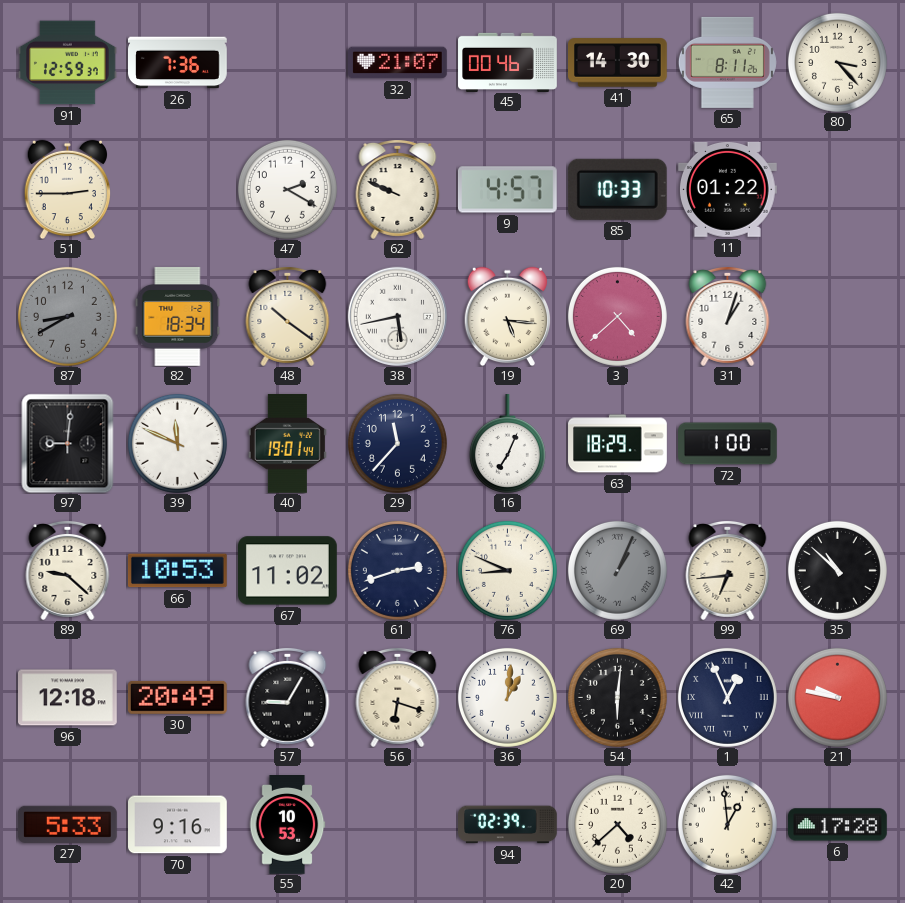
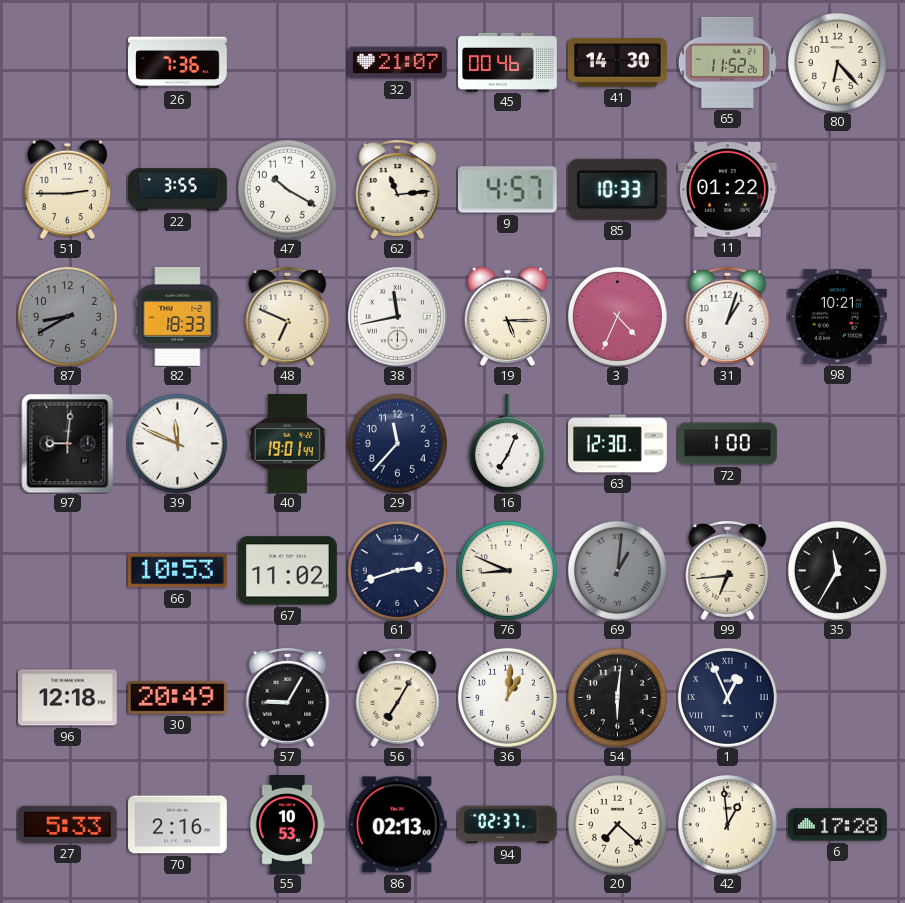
91: 12:59 -> none (68, 63)
65: 8:11 -> 11:52 (727, 62)
80: 3:23 -> 6:23 (837, 62)
22: none -> 3:55 (178, 190)
47: 2:20 -> 10:20 (287, 189)
62: 9:49 -> 11:14 (398, 190)
82: 18:34 -> 18:33 (178, 316)
48: 10:21 -> 6:49 (288, 317)
38: 5:43 -> 11:43 (397, 316)
19: 5:16 -> 5:15 (507, 316)
3: 4:38 -> 4:34 (617, 316)
98: none -> 10:21 (837, 317)
63: 18:29 -> 12:30 (618, 444)
89: 9:22 -> none (68, 571)
69: 1:04 -> 1:01 (617, 570)
35: 10:52 -> 11:35 (837, 570)
56: 6:18 -> 7:05 (398, 698)
21: 9:47 -> none (837, 697)
70: 9:16 -> 2:16 (178, 825)
86: none -> 02:13 (397, 825)
94: 02:39 -> 02:37 (508, 825)
20: 4:38 -> 7:22 (617, 824)
